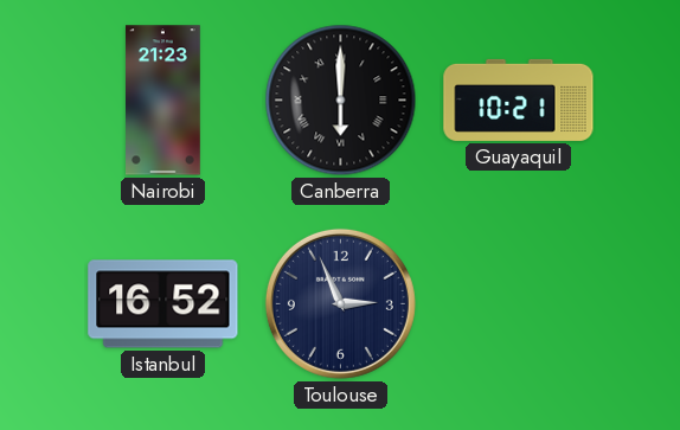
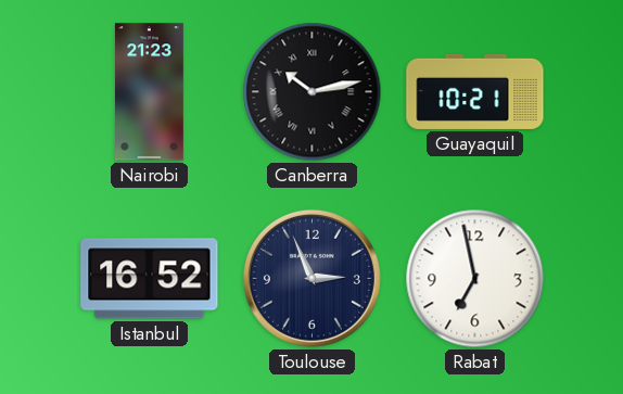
Canberra: 6:00 -> 10:13 (313, 92)
Rabat: none -> 6:58 (475, 279)
